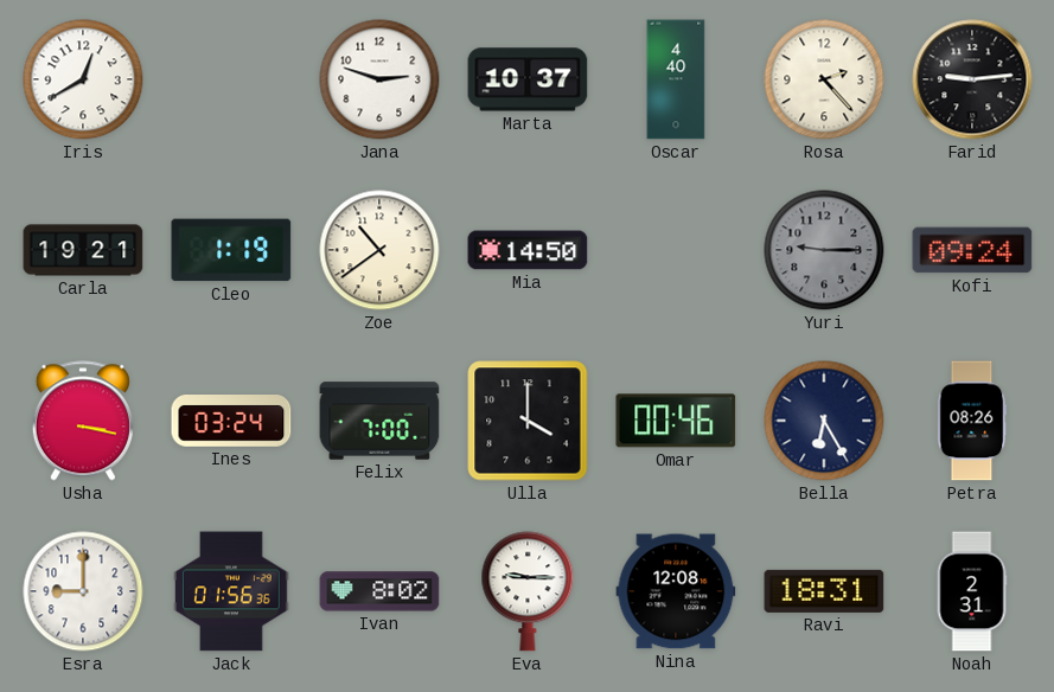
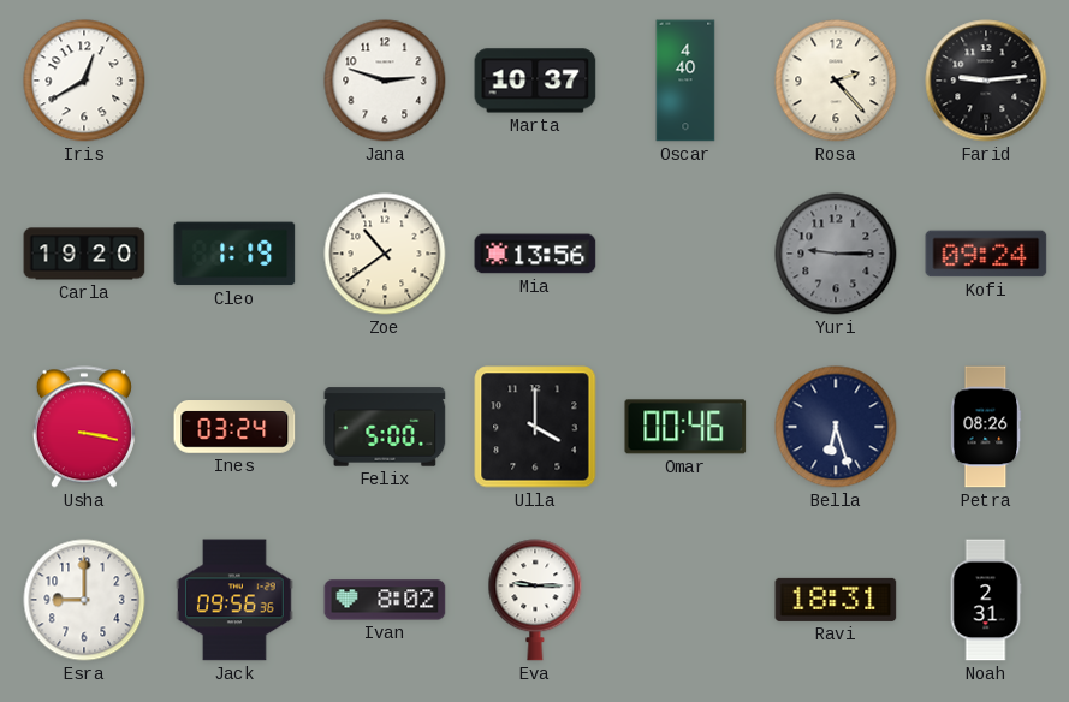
Carla: 19:21 -> 19:20 (84, 254)
Mia: 14:50 -> 13:56 (535, 254)
Felix: 7:00 -> 5:00 (385, 427)
Bella: 6:25 -> 6:27 (836, 427)
Jack: 01:56 -> 09:56 (234, 600)
Nina: 12:08 -> none (676, 591)
